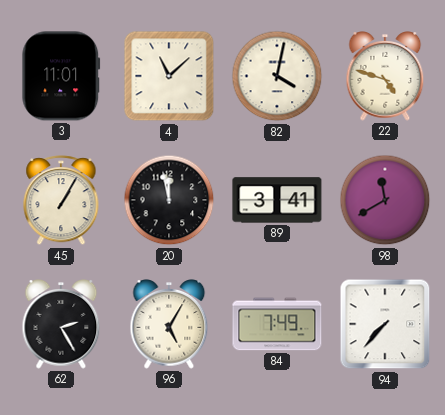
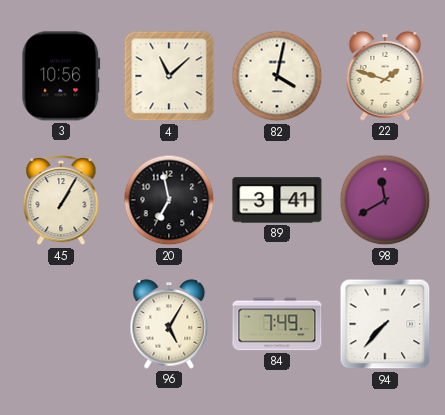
3: 11:01 -> 10:56 (61, 76)
22: 4:48 -> 1:48 (385, 76)
20: 11:58 -> 6:58 (169, 200)
62: 2:25 -> none (61, 324)
